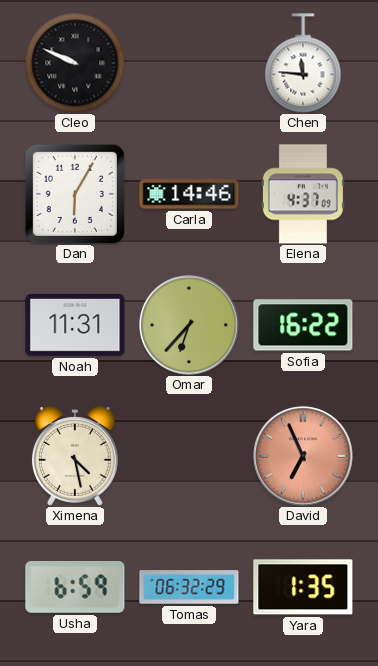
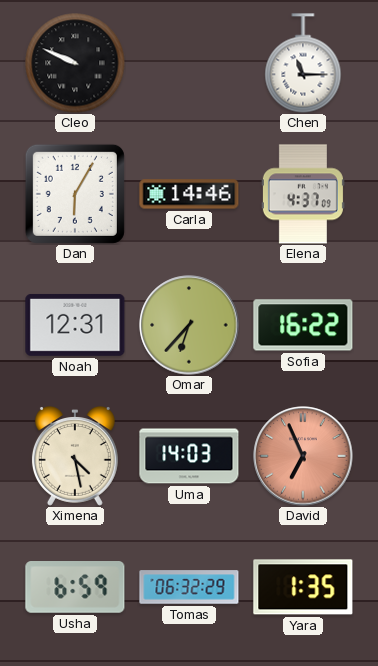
Chen: 11:46 -> 11:15 (303, 63)
Noah: 11:31 -> 12:31 (75, 325)
Uma: none -> 14:03 (189, 456)
